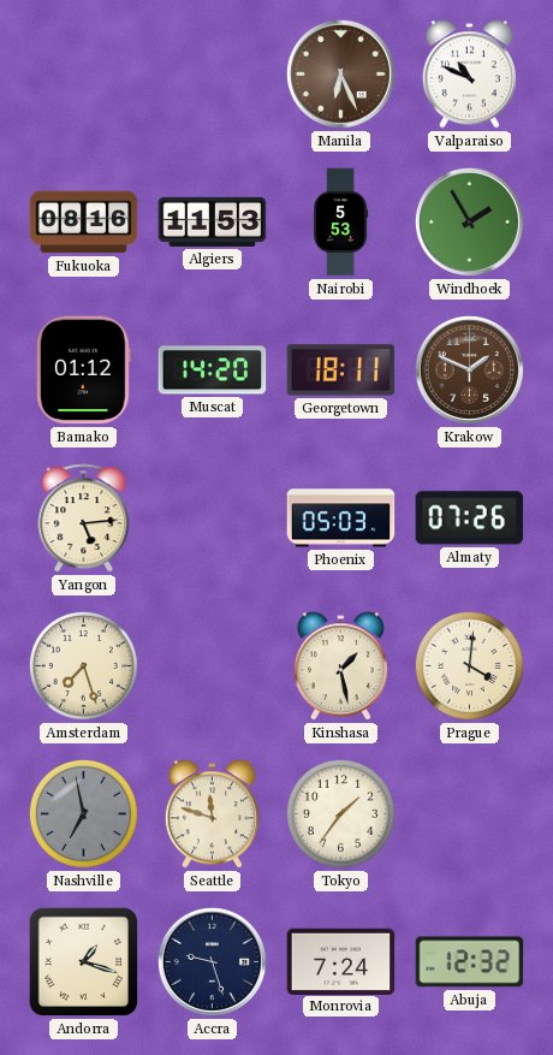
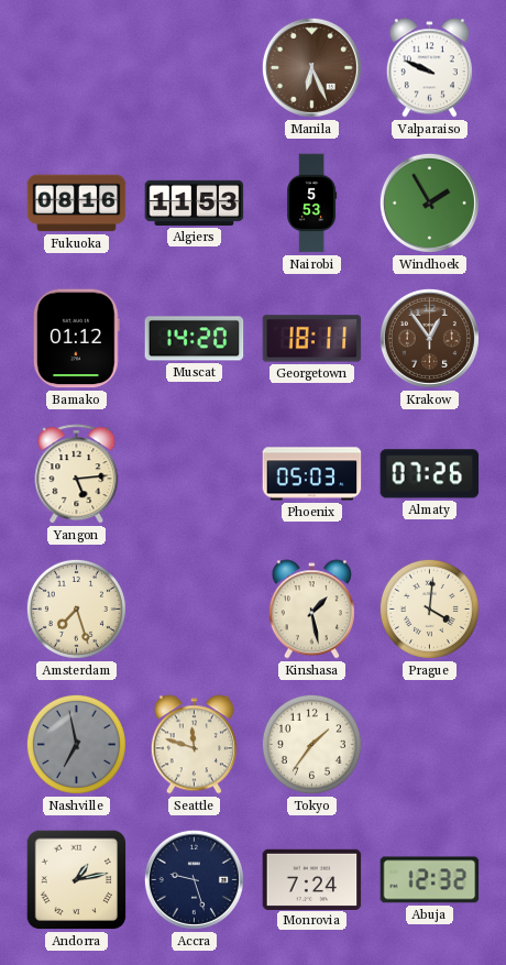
Valparaiso: 10:49 -> 9:49 (429, 68)
Krakow: 1:49 -> 12:54 (429, 338)
Andorra: 1:18 -> 1:13 (77, 880)
